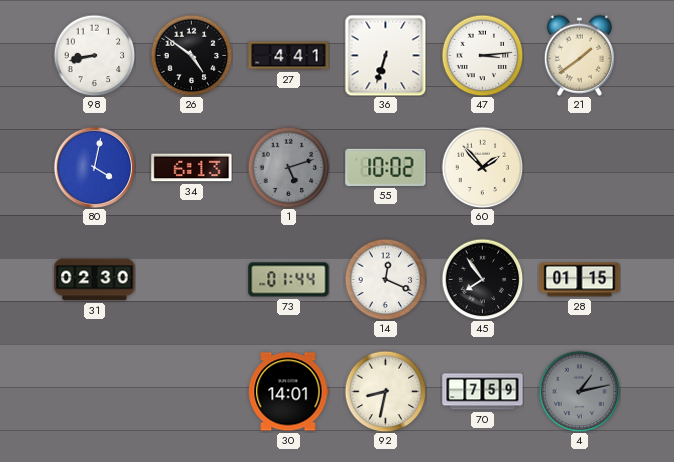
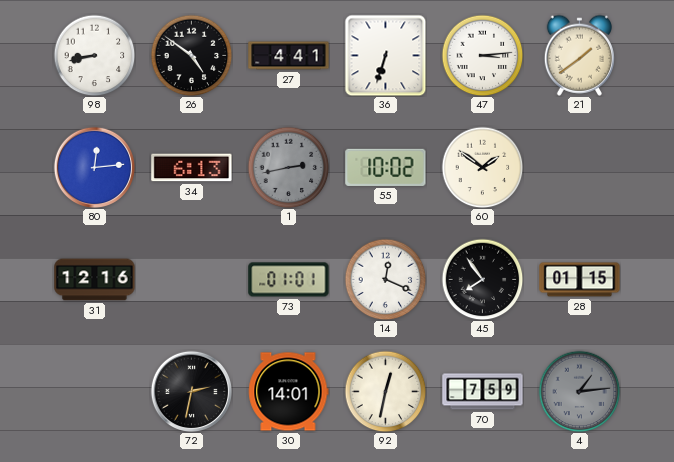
80: 4:02 -> 12:14 (94, 167)
1: 5:12 -> 2:43 (288, 167)
60: 1:53 -> 1:51 (482, 167)
31: 02:30 -> 12:16 (95, 280)
73: 01:44 -> 01:01 (289, 280)
72: none -> 2:32 (191, 391)
92: 8:32 -> 12:32 (385, 391)
4: 1:13 -> 1:14 (579, 391)
